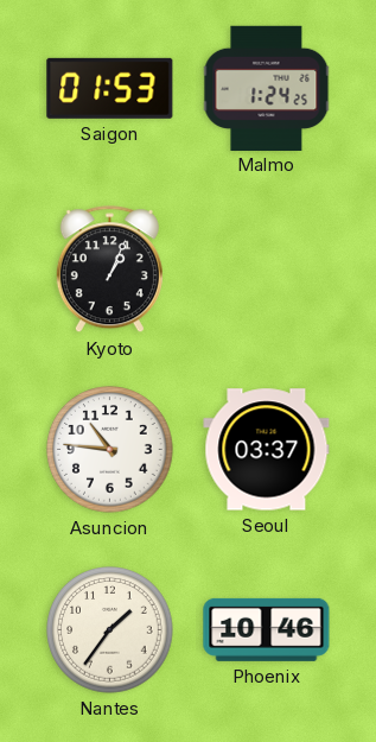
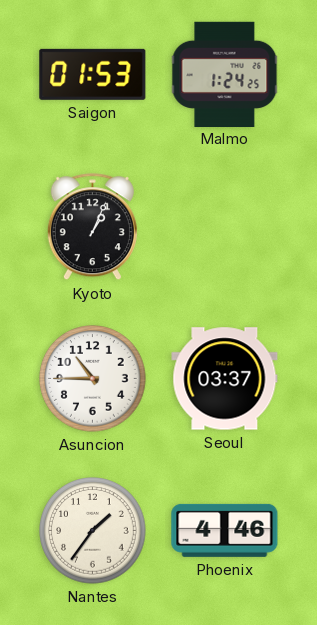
Asuncion: 10:46 -> 10:45 (93, 379)
Phoenix: 10:46 -> 4:46 (225, 530)
